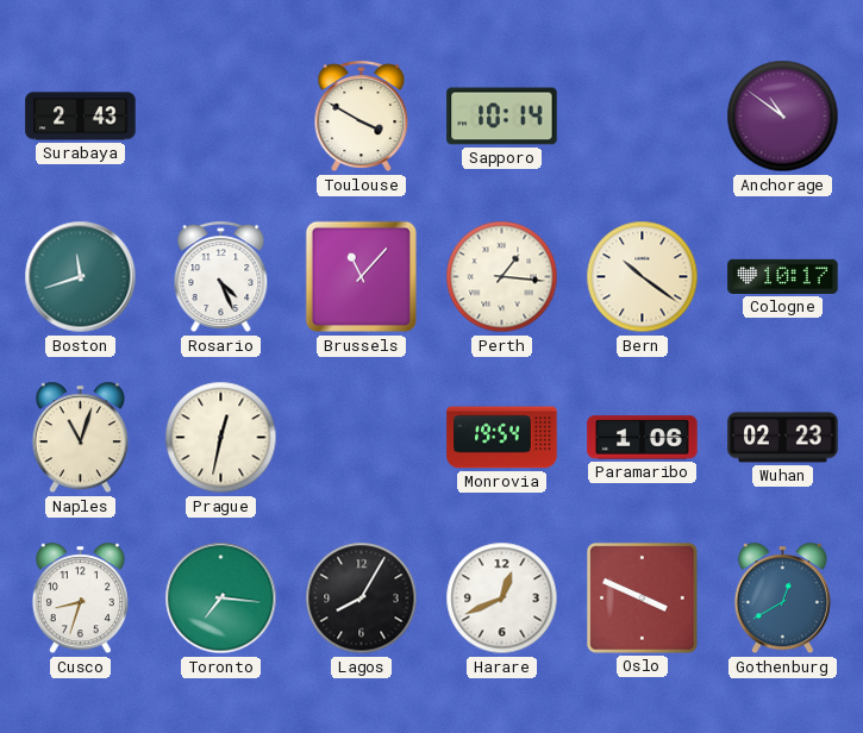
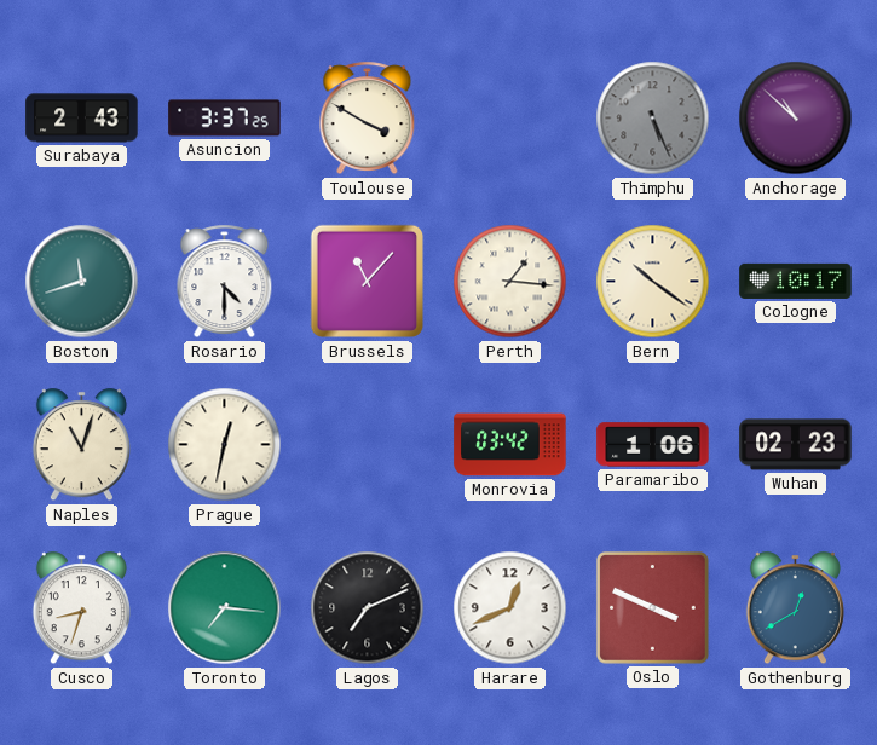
Asuncion: none -> 3:37 (225, 119)
Sapporo: 10:14 -> none (502, 117)
Thimphu: none -> 5:26 (653, 119)
Anchorage: 10:51 -> 10:52 (796, 119)
Rosario: 4:26 -> 4:30 (225, 282)
Monrovia: 19:54 -> 03:42 (510, 445)
Lagos: 8:05 -> 7:11 (368, 608)
